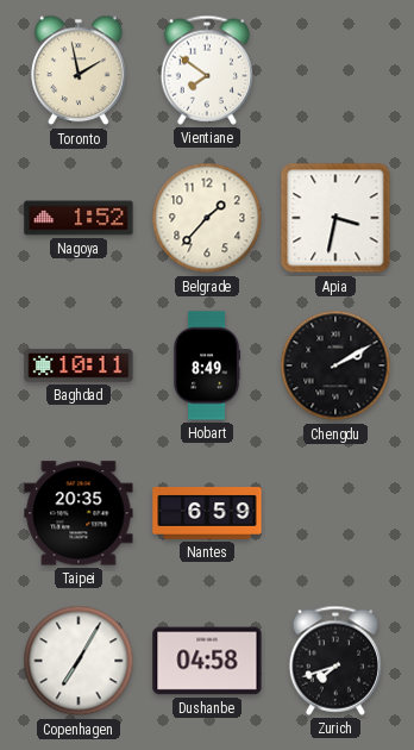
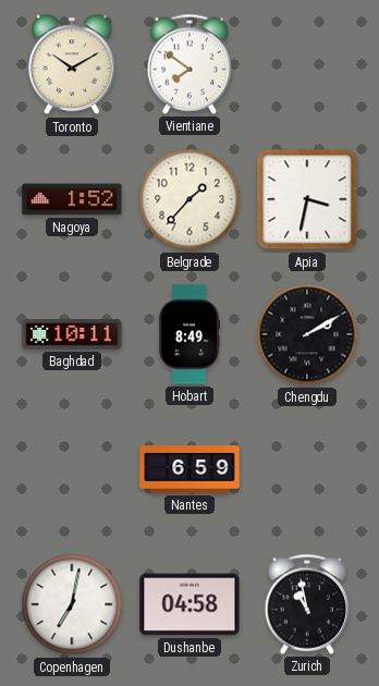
Toronto: 1:58 -> 10:10 (73, 64)
Taipei: 20:35 -> none (79, 513)
Copenhagen: 7:05 -> 7:02 (72, 604)
Zurich: 7:42 -> 10:58 (306, 604)
